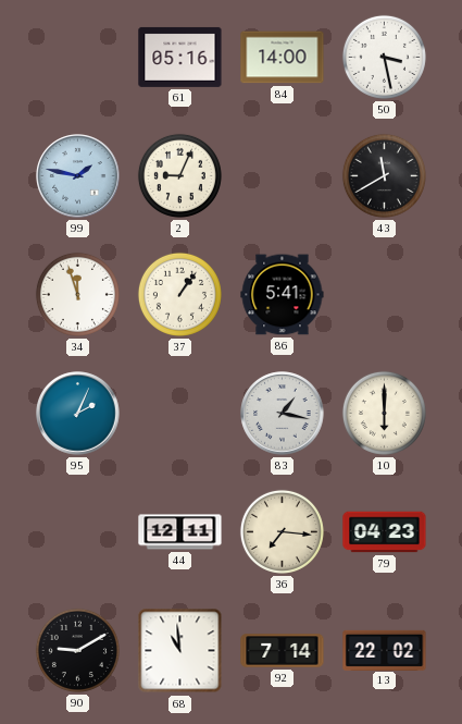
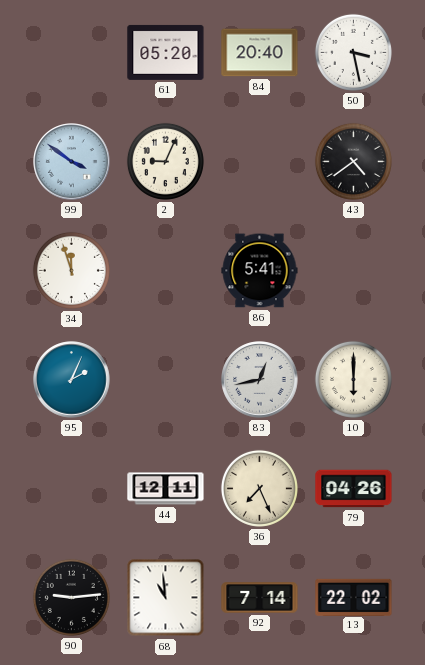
61: 05:16 -> 05:20 (166, 52)
84: 14:00 -> 20:40 (260, 53)
99: 1:47 -> 3:51 (72, 162)
43: 11:40 -> 4:39 (353, 161)
37: 1:06 -> none (179, 294)
83: 1:17 -> 12:43 (260, 380)
36: 7:16 -> 7:26 (259, 488)
79: 04:23 -> 04:26 (354, 489)
90: 9:10 -> 9:14 (71, 597)
